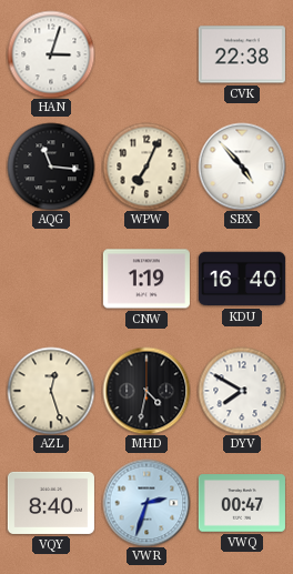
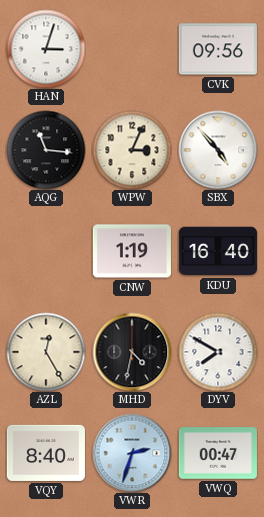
CVK: 22:38 -> 09:56 (218, 49)
WPW: 7:04 -> 3:04 (132, 150)
AZL: 12:27 -> 12:25 (46, 352)
